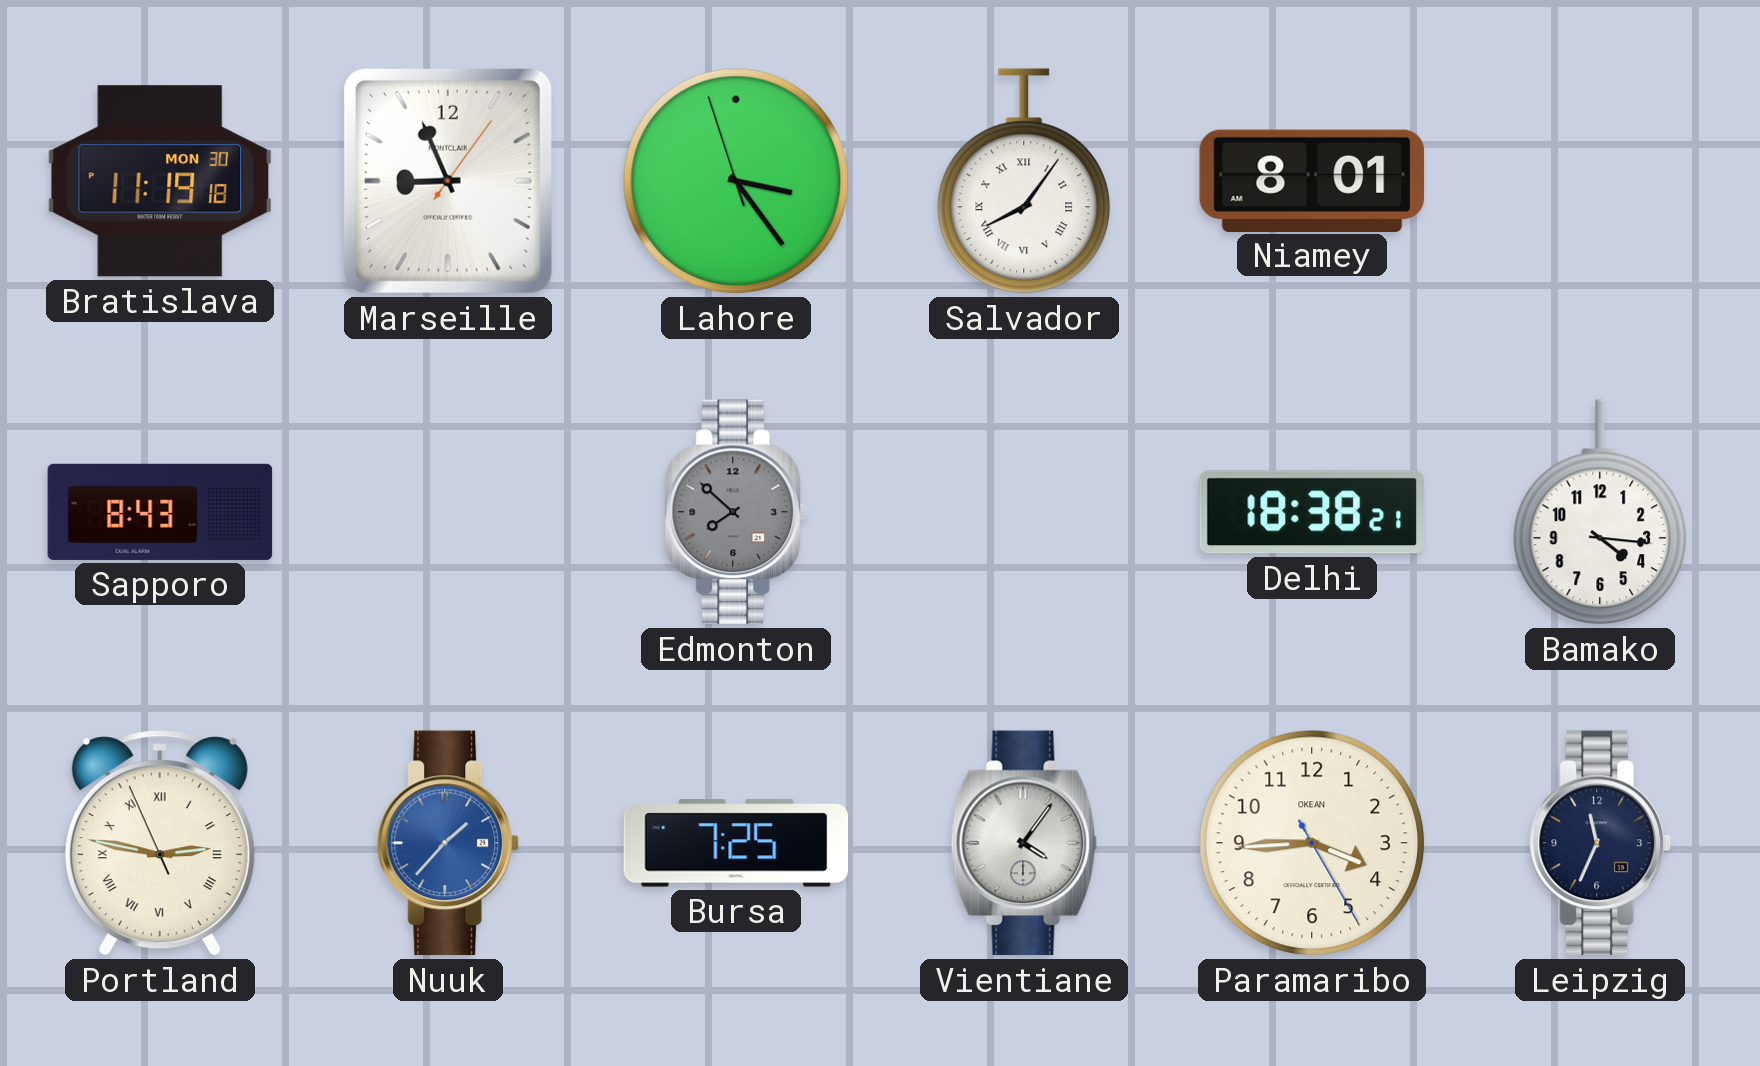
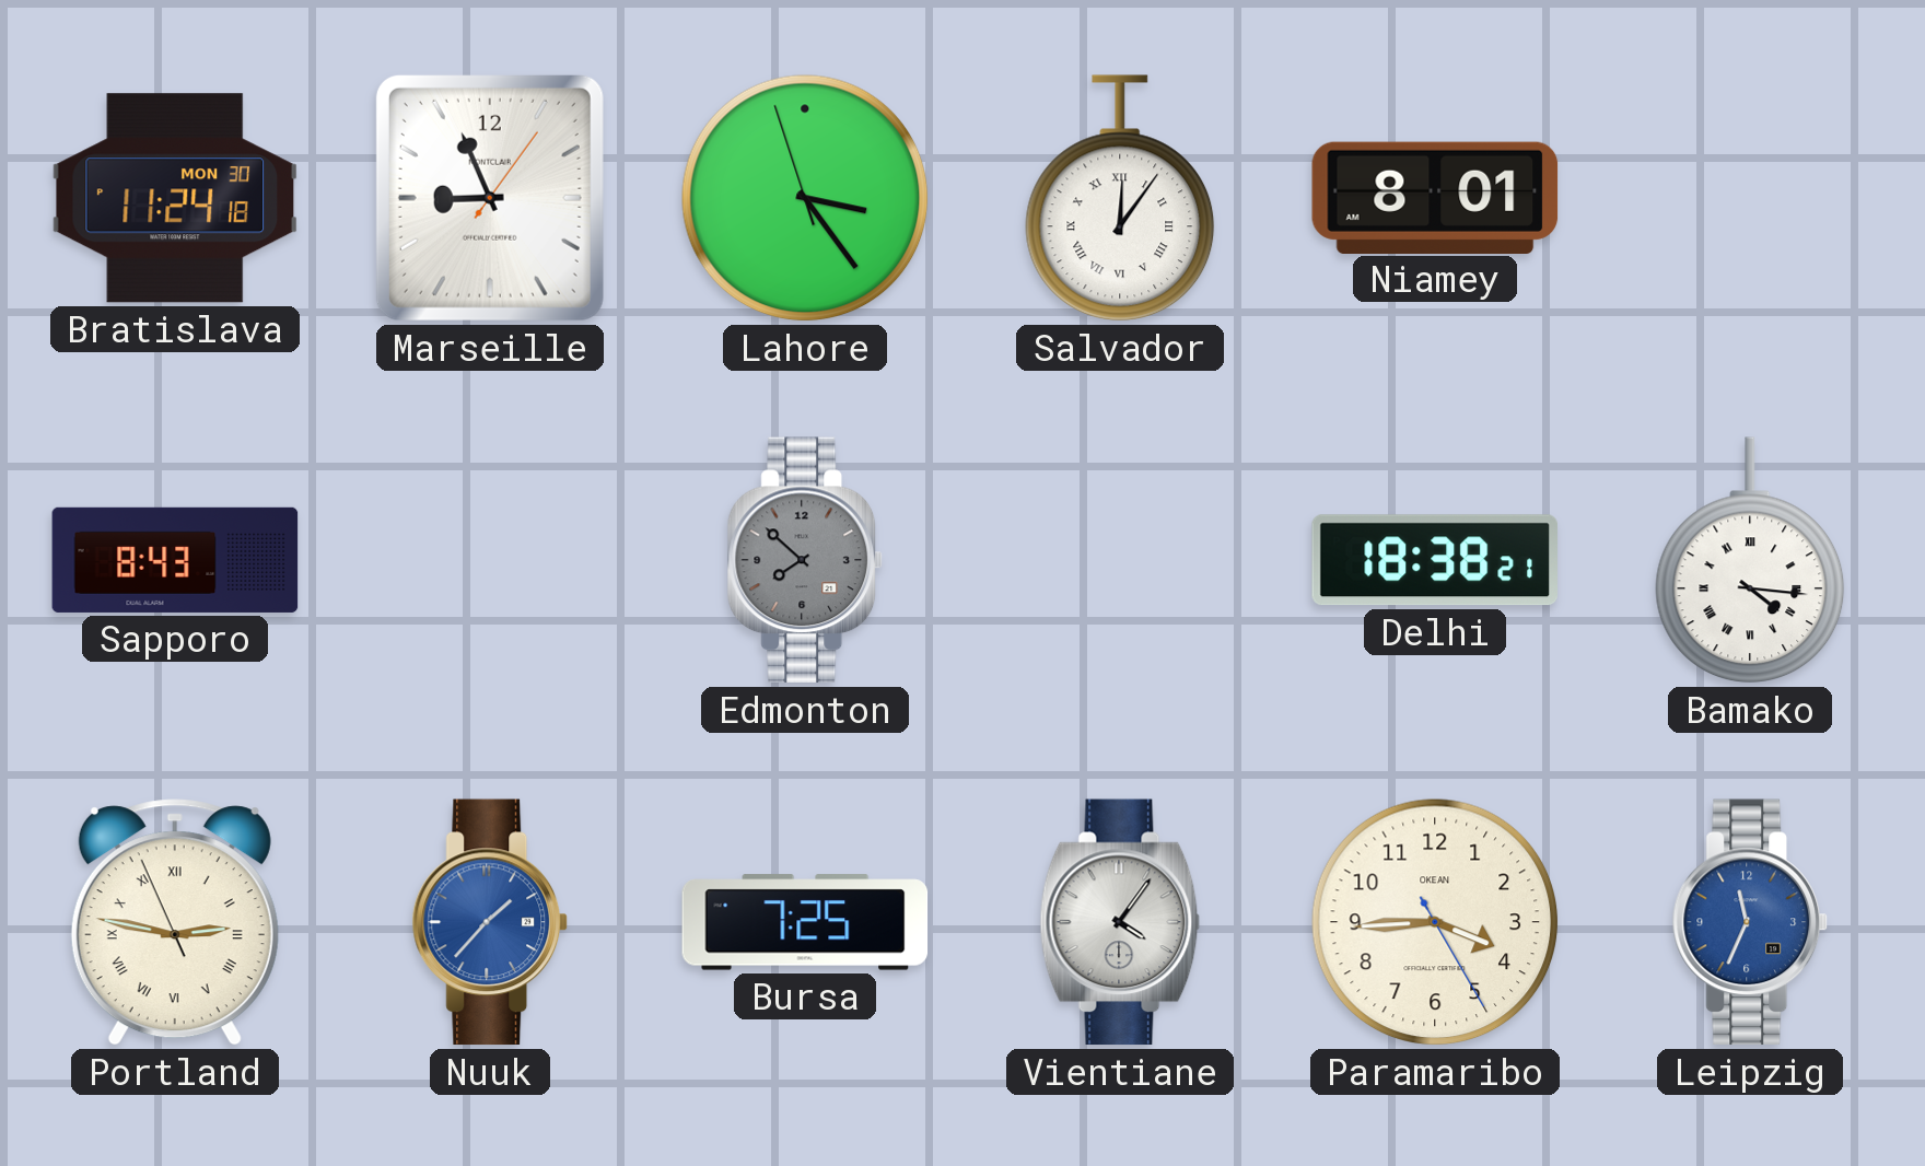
Bratislava: 11:19 -> 11:24 (175, 198)
Salvador: 8:06 -> 12:06 (1120, 198)
Bamako numerals: Arabic -> Roman (1750, 560)
Leipzig dial: navy -> blue (1750, 922)
